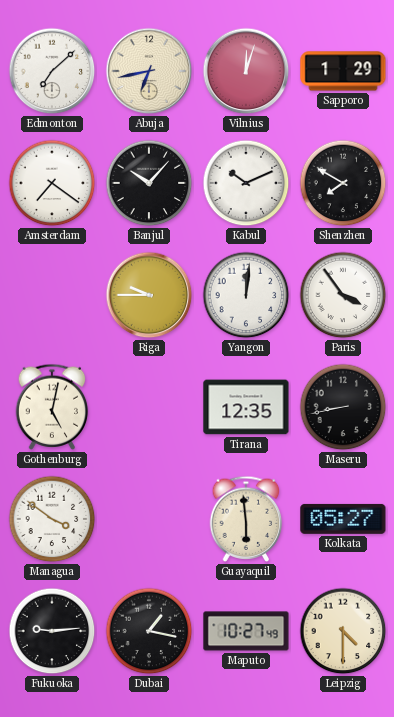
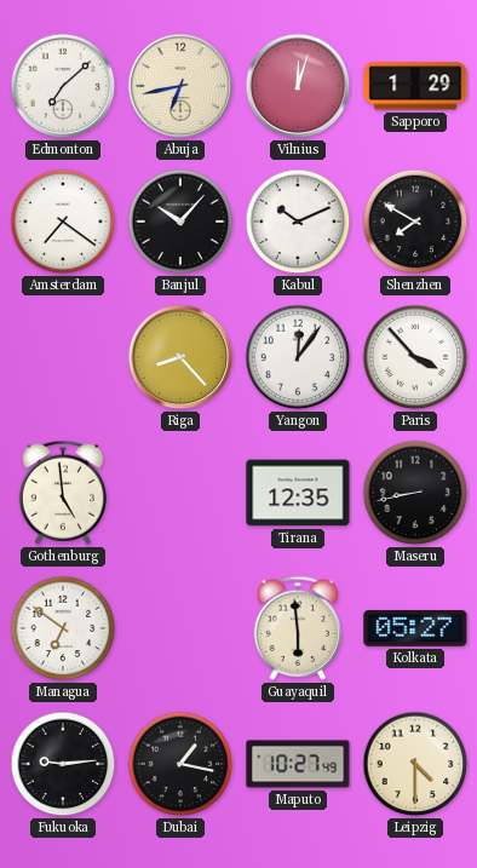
Riga: 9:45 -> 8:23 (180, 357)
Yangon: 12:01 -> 12:06 (298, 357)
Paris: 3:54 -> 3:53 (415, 357)
Gothenburg: 5:02 -> 4:59 (63, 493)
Managua: 3:51 -> 6:51 (63, 628)
